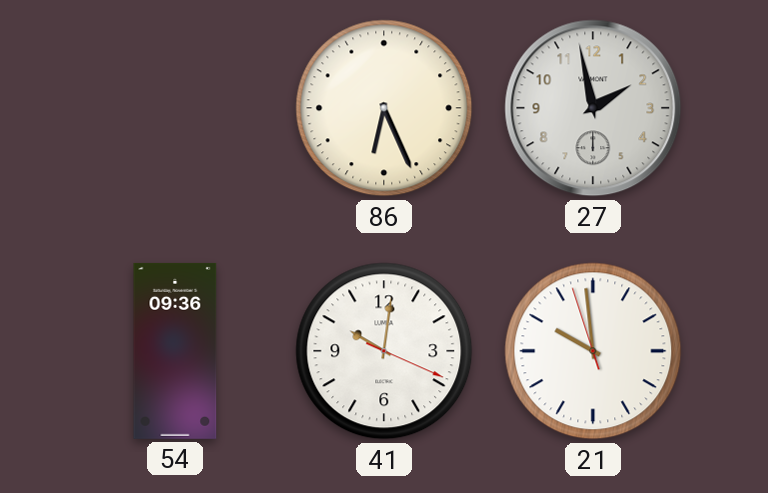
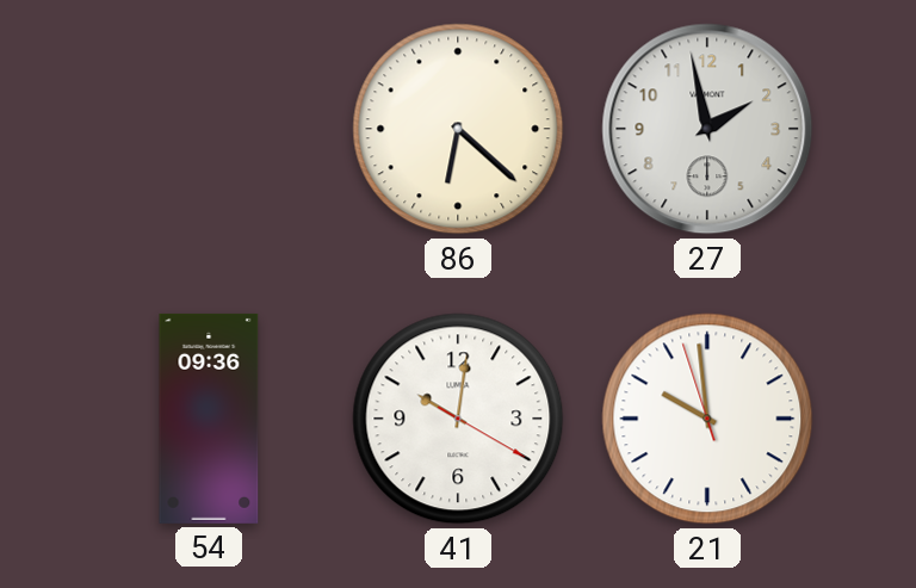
86: 6:26 -> 6:22 (458, 129)
41: 10:01:19 -> 10:01:20 (458, 419)
